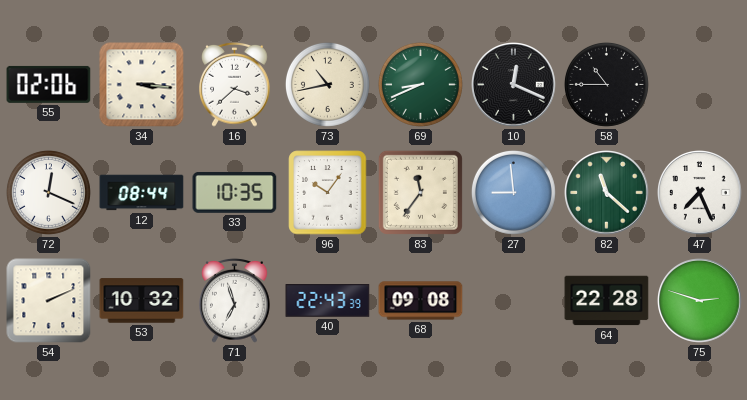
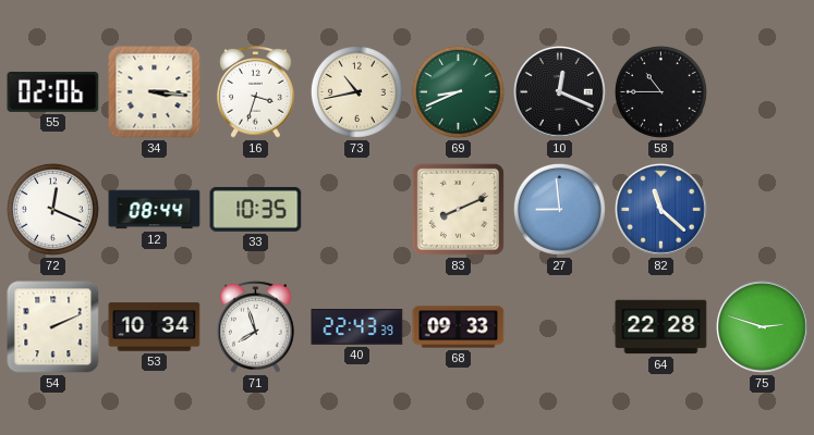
16: 3:38 -> 3:33 (256, 91)
96: 10:06 -> none (328, 193)
83: 11:36 -> 8:11 (458, 209)
82 dial: green -> blue (661, 210)
47: 7:26 -> none (700, 193)
53: 10:32 -> 10:34 (155, 327)
71: 6:57 -> 7:57 (256, 326)
68: 09:08 -> 09:33 (459, 327)
